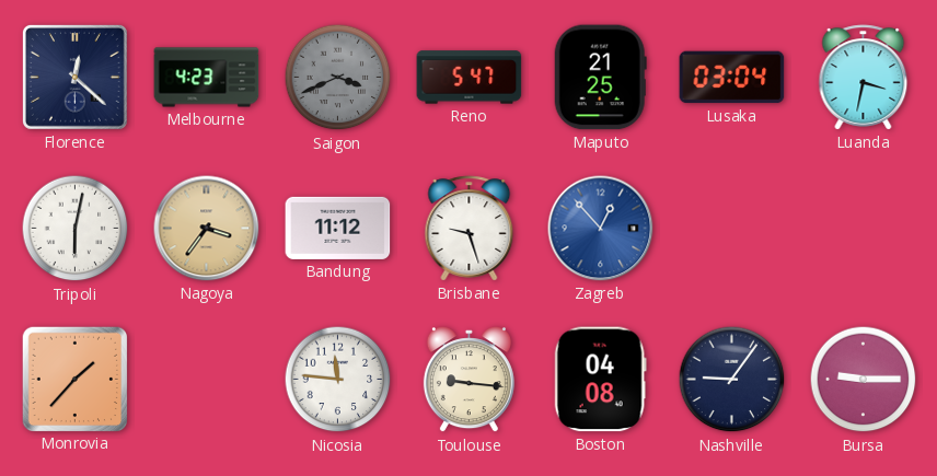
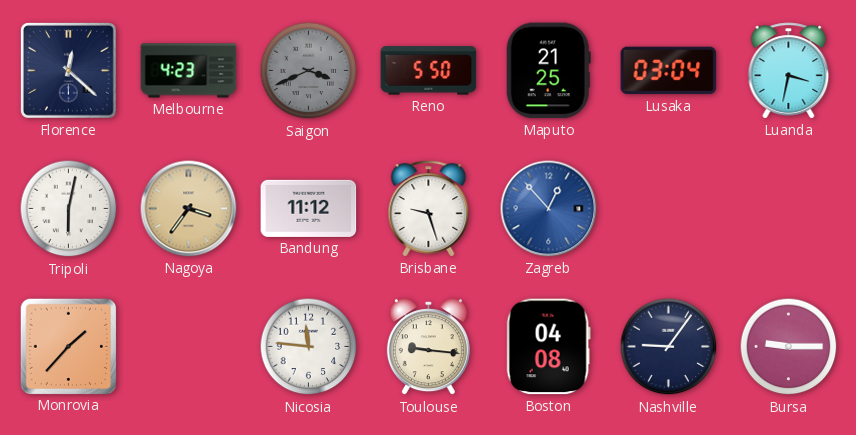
Reno: 5:47 -> 5:50 (429, 71)
